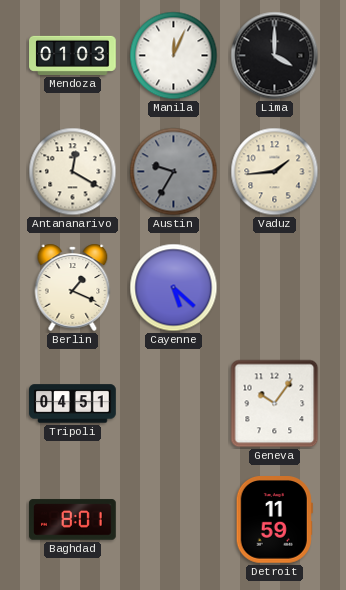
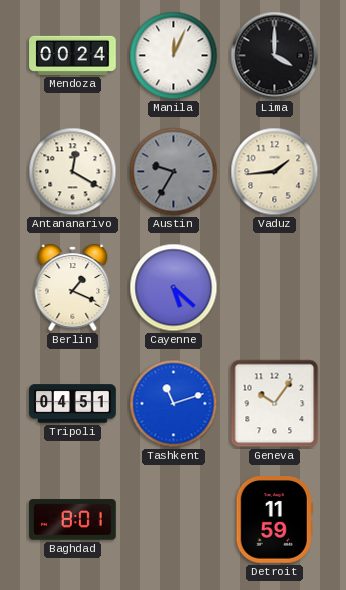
Mendoza: 01:03 -> 00:24 (73, 55)
Tashkent: none -> 11:12 (174, 404)
